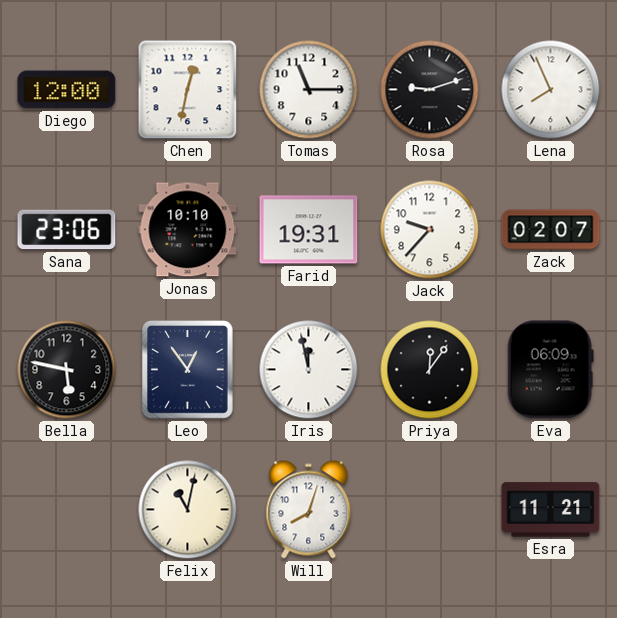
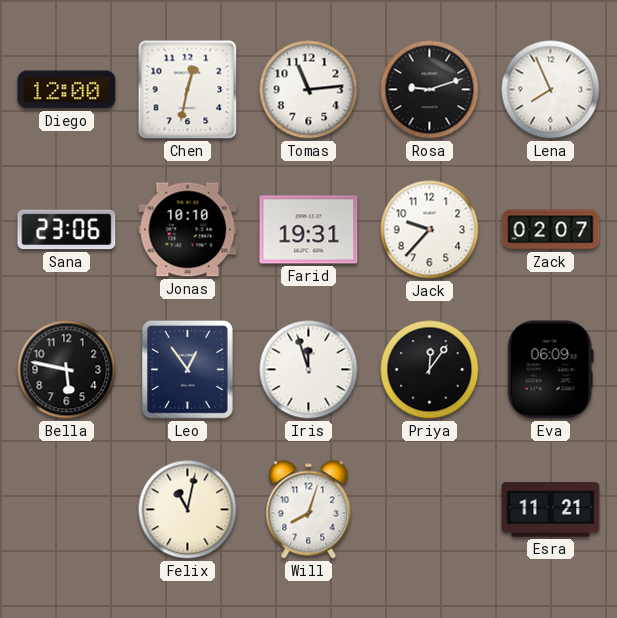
Tomas: 11:15 -> 11:14 (309, 90)
Iris: 11:58 -> 11:57 (309, 370)
